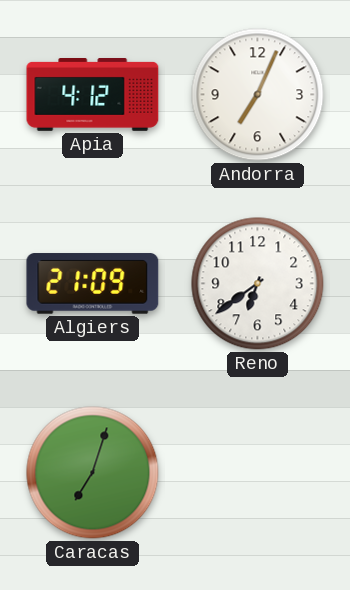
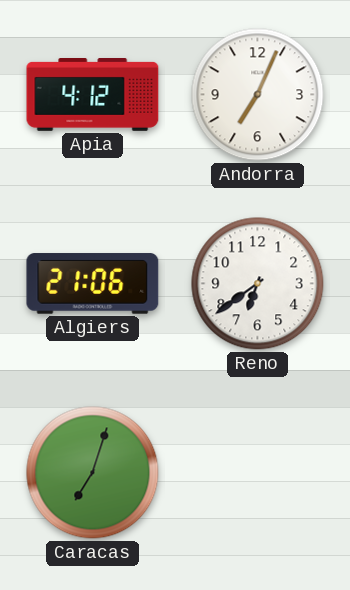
Algiers: 21:09 -> 21:06 (93, 284)
